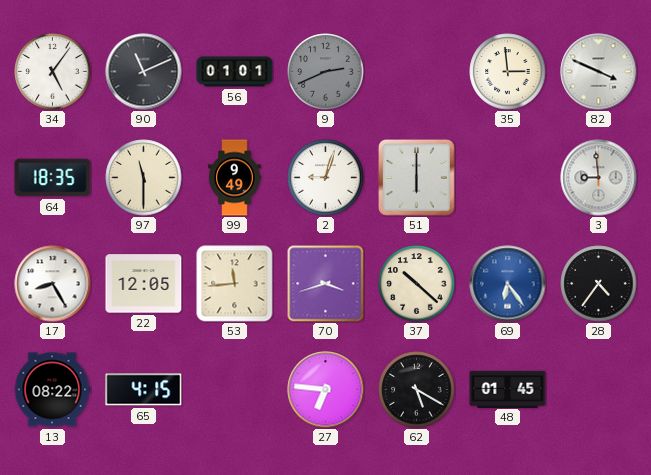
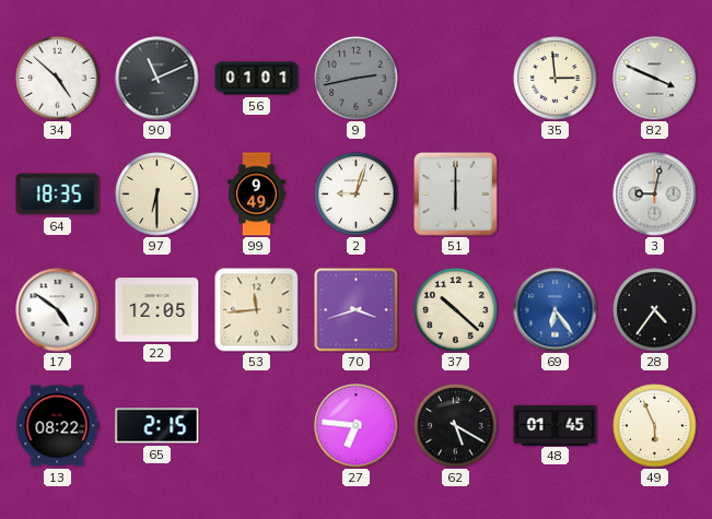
34: 5:06 -> 4:52 (58, 79)
9: 2:41 -> 2:43 (357, 79)
97: 11:30 -> 6:30 (157, 194)
3: 8:59 -> 9:02 (655, 194)
17: 8:25 -> 4:51 (58, 310)
65: 4:15 -> 2:15 (157, 426)
49: none -> 5:56 (655, 426)
